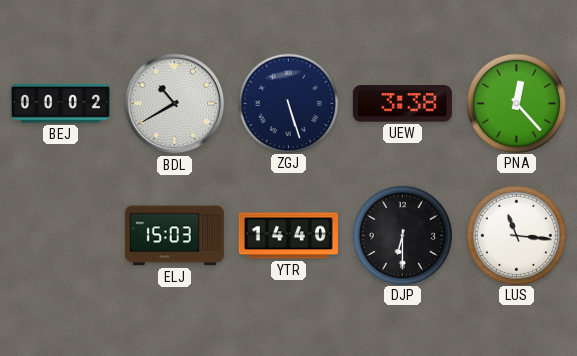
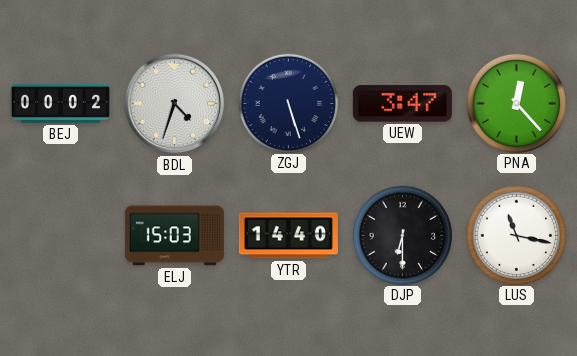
BDL: 10:40 -> 4:33 (175, 104)
UEW: 3:38 -> 3:47 (402, 104)
LUS: 11:16 -> 11:17 (516, 235)
